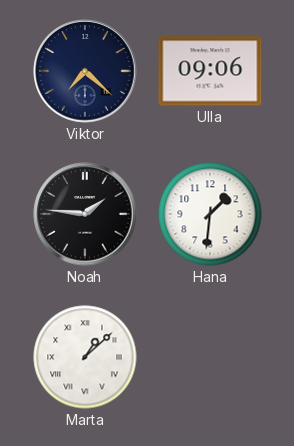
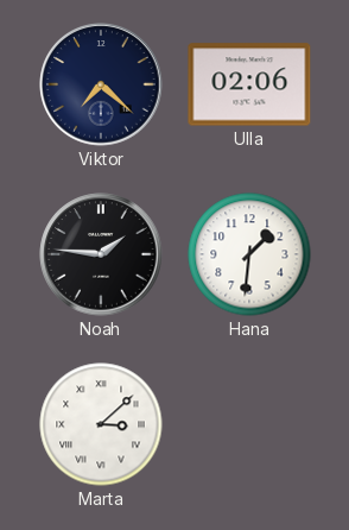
Ulla: 09:06 -> 02:06 (249, 84)
Marta: 1:08 -> 3:08 (101, 424)
